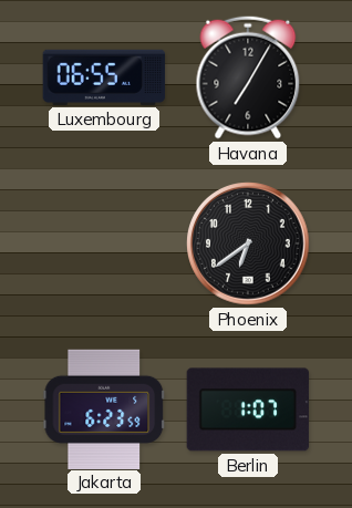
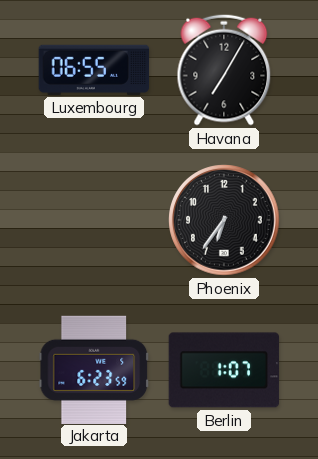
Phoenix: 6:39 -> 6:36 (224, 220)
